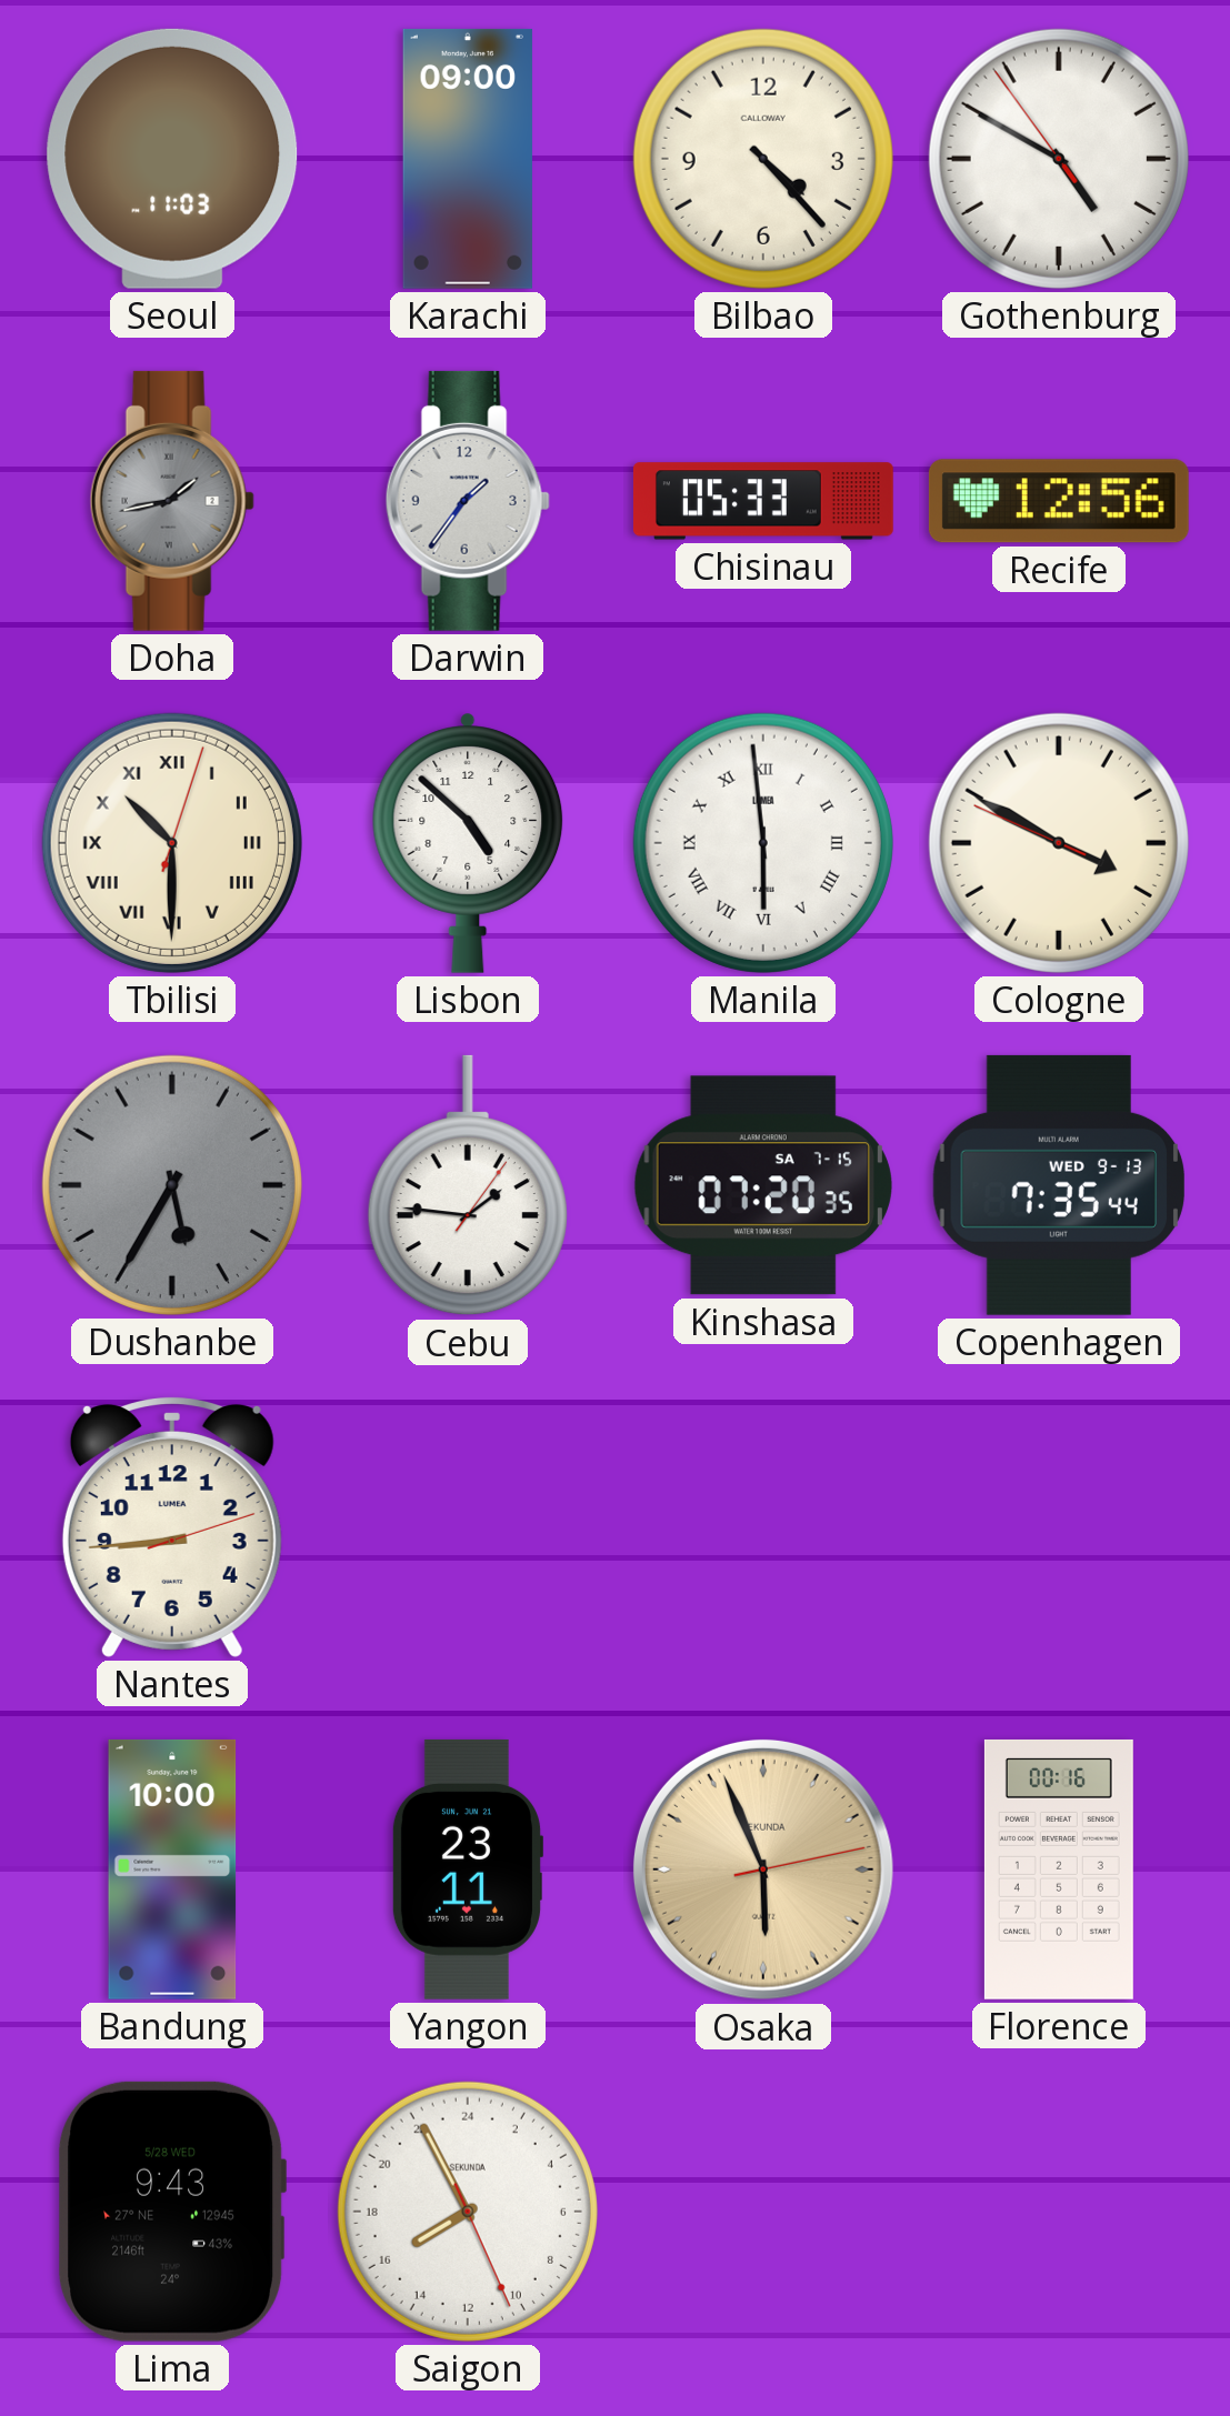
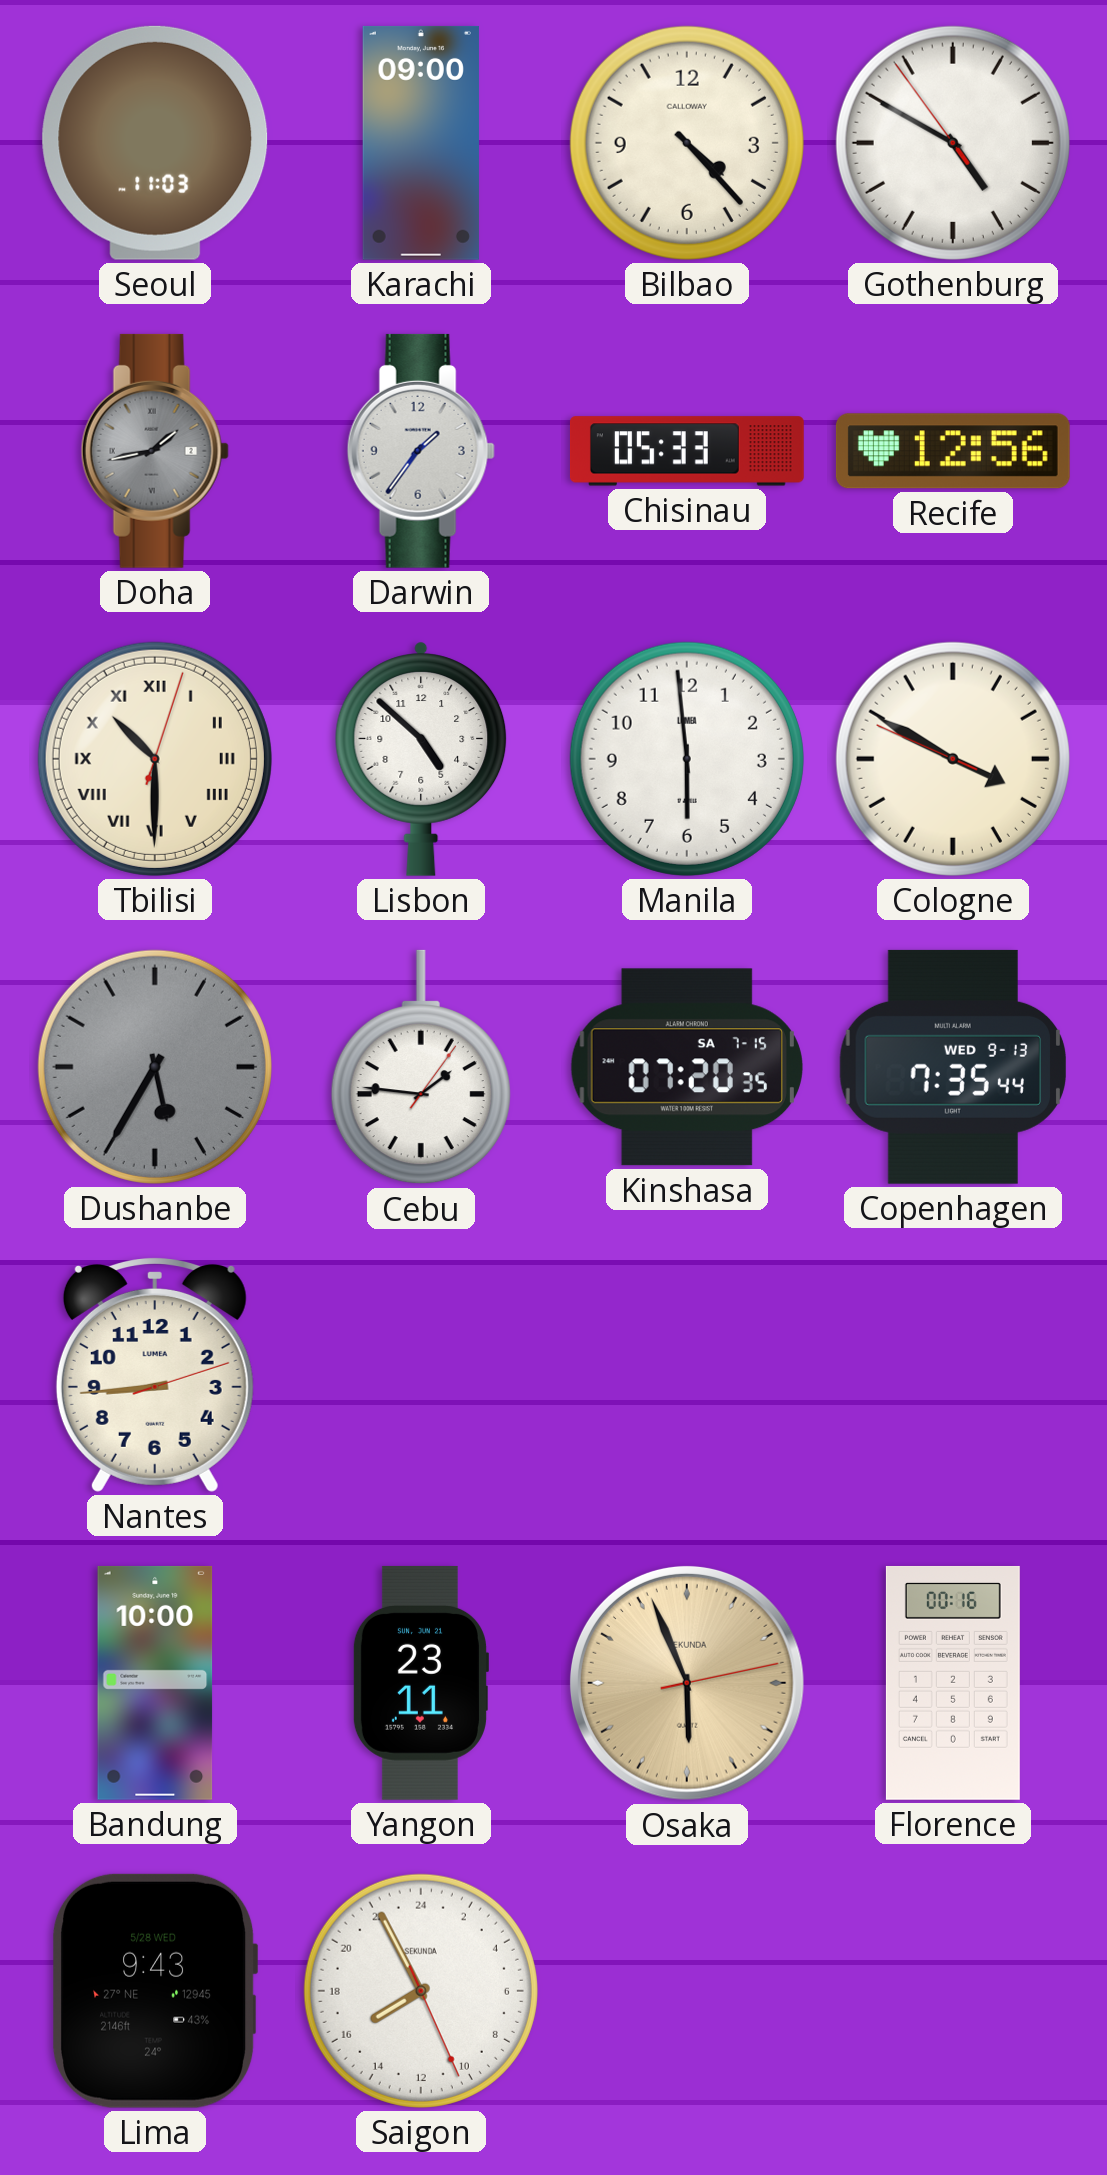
Manila numerals: Roman -> Arabic (687, 759)
